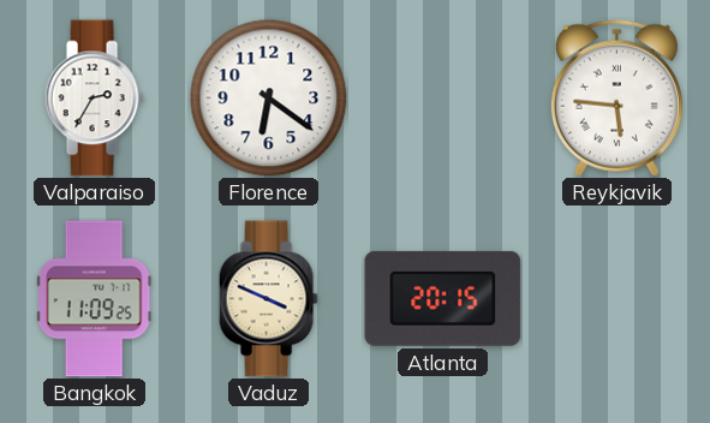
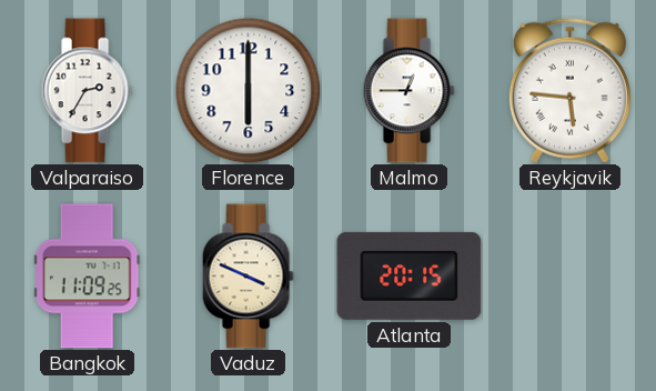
Florence: 6:21 -> 6:00 (249, 91)
Malmo: none -> 12:45 (408, 91)
